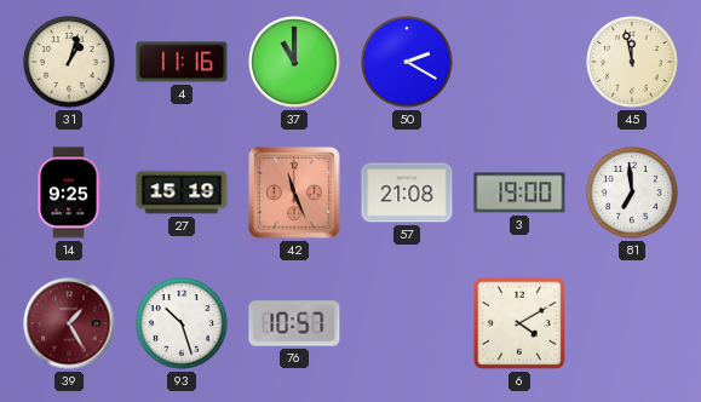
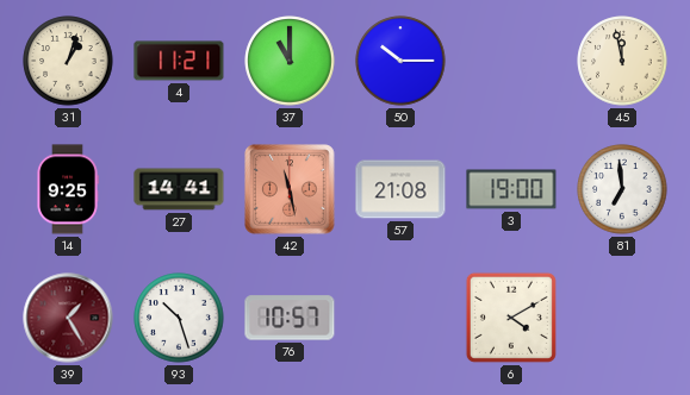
4: 11:16 -> 11:21 (179, 61)
50: 2:20 -> 10:15 (400, 61)
27: 15:19 -> 14:41 (179, 189)
42: 11:26 -> 11:28 (290, 189)
